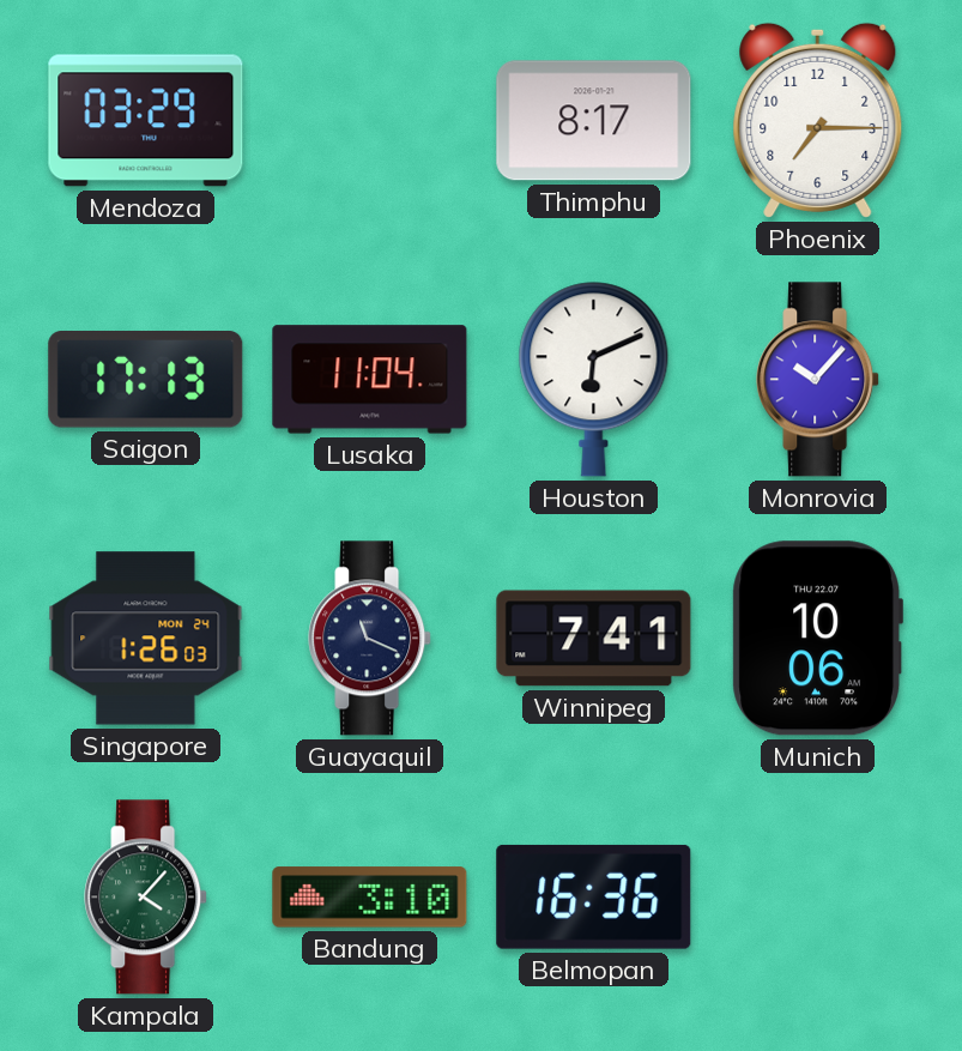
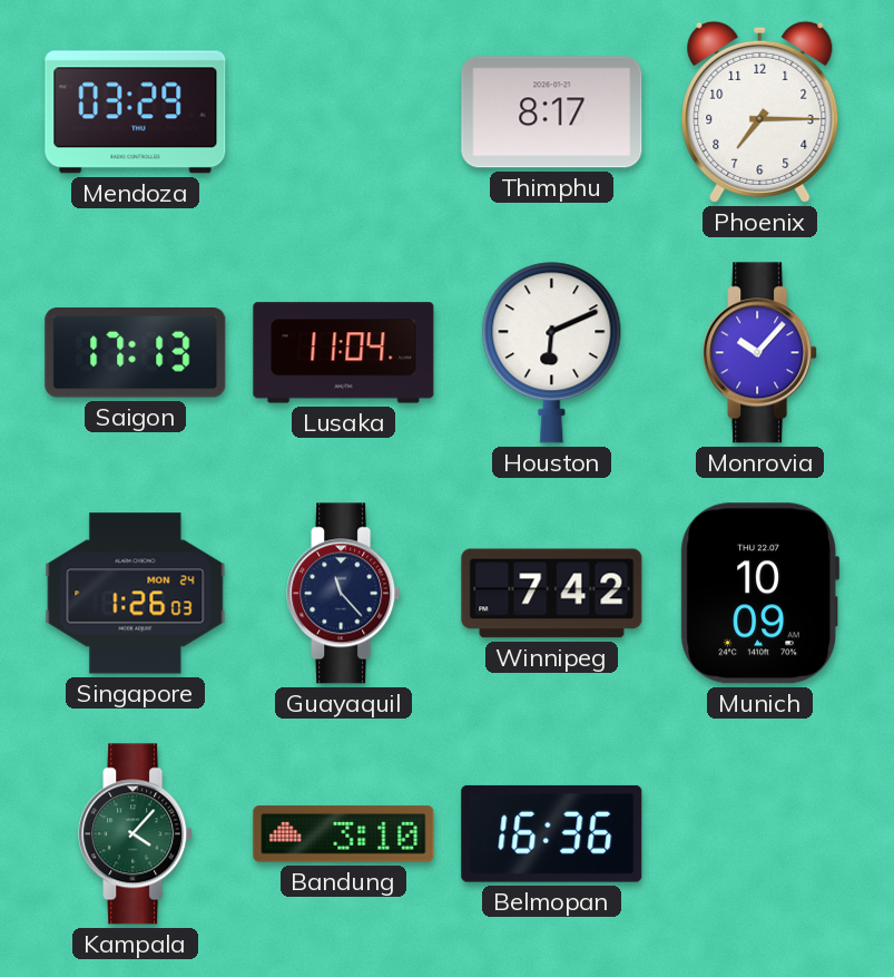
Guayaquil: 11:19 -> 11:23 (344, 594)
Winnipeg: 7:41 -> 7:42 (552, 594)
Munich: 10:06 -> 10:09 (759, 594)
